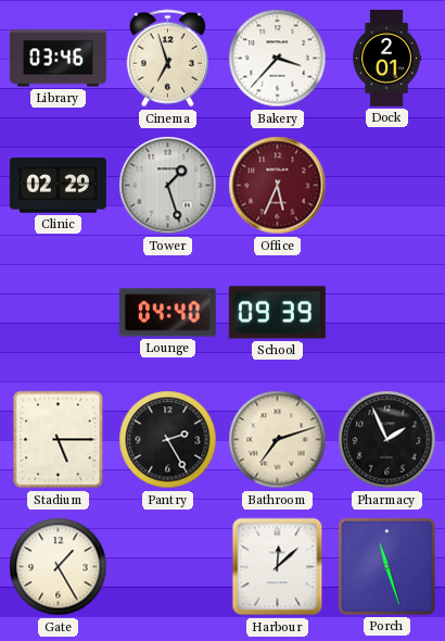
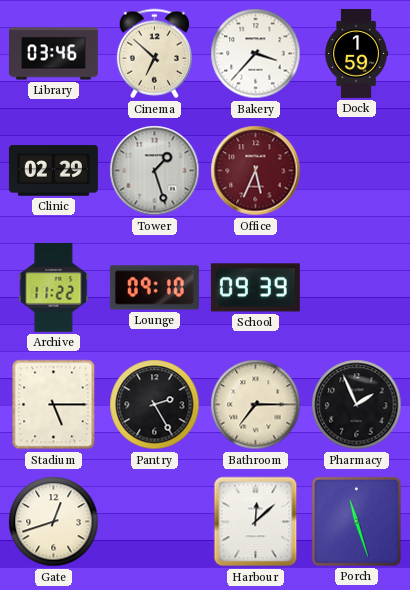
Cinema: 6:57 -> 6:52 (154, 54)
Dock: 2:01 -> 1:59 (357, 53)
Archive: none -> 11:22 (54, 287)
Lounge: 04:40 -> 09:10 (154, 288)
Bathroom: 7:12 -> 7:15 (256, 405)
Gate: 1:25 -> 12:42 (54, 522)
